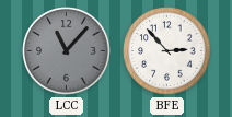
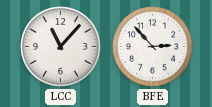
LCC dial: grey -> white (61, 47)
